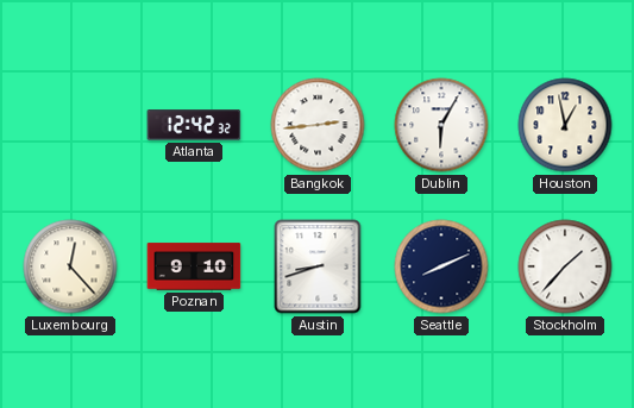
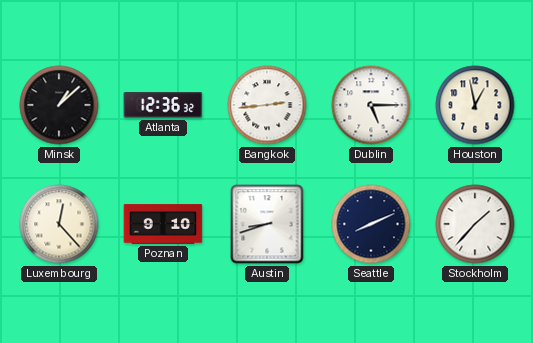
Minsk: none -> 1:08 (59, 105)
Atlanta: 12:42 -> 12:36 (163, 105)
Dublin: 6:05 -> 5:15 (371, 105)
